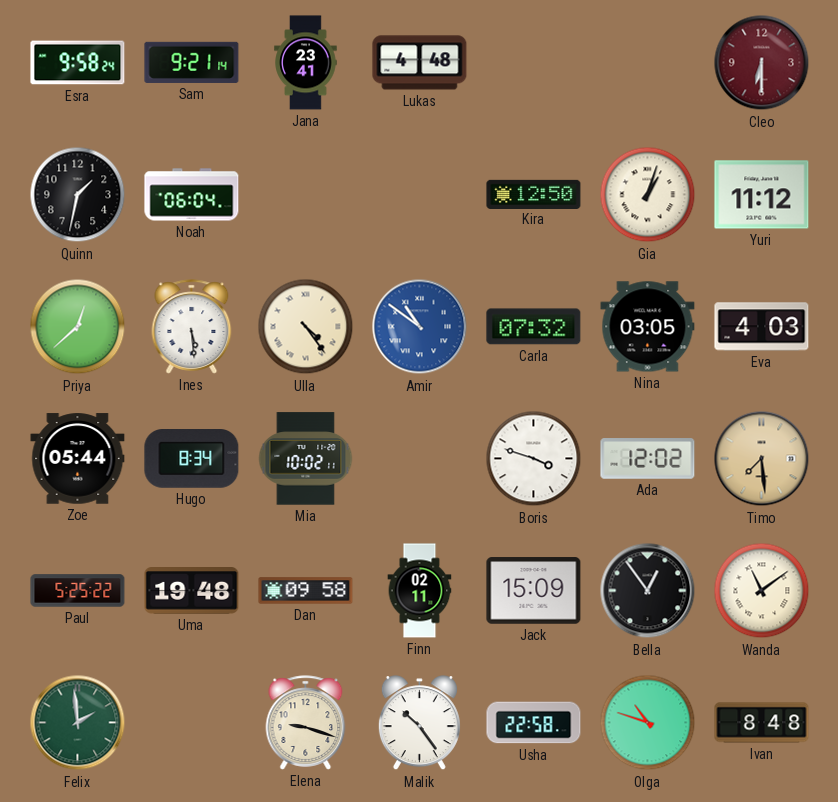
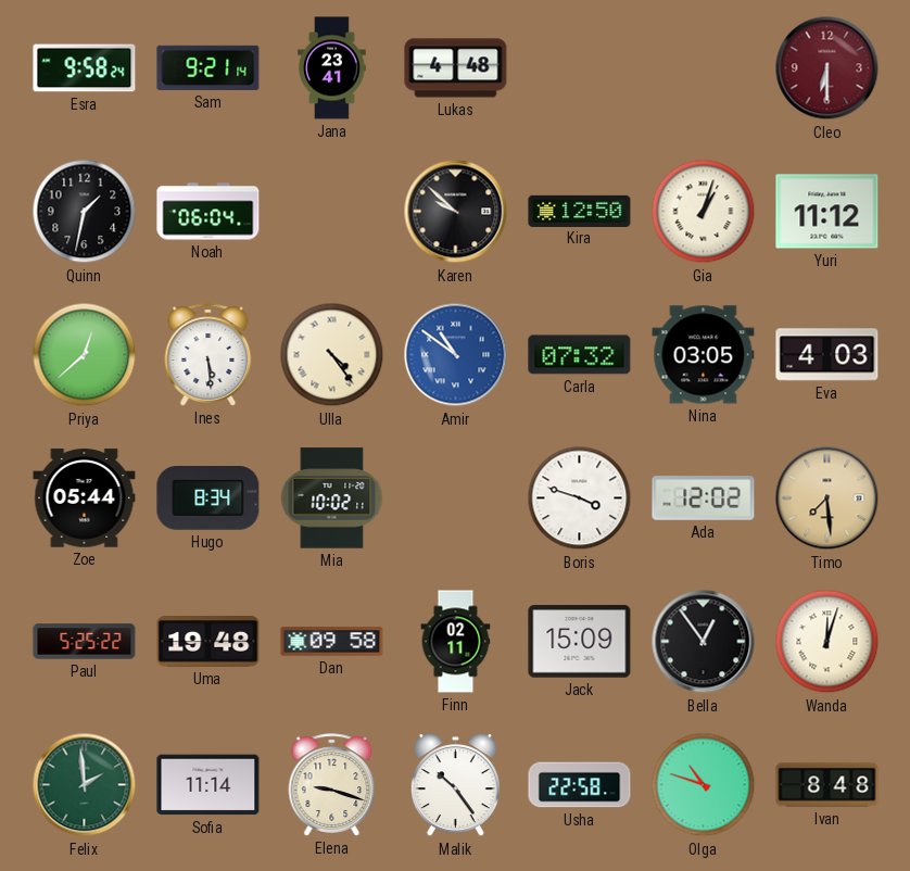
Karen: none -> 9:52 (456, 212)
Wanda: 11:09 -> 12:03 (827, 642)
Sofia: none -> 11:14 (208, 785)
